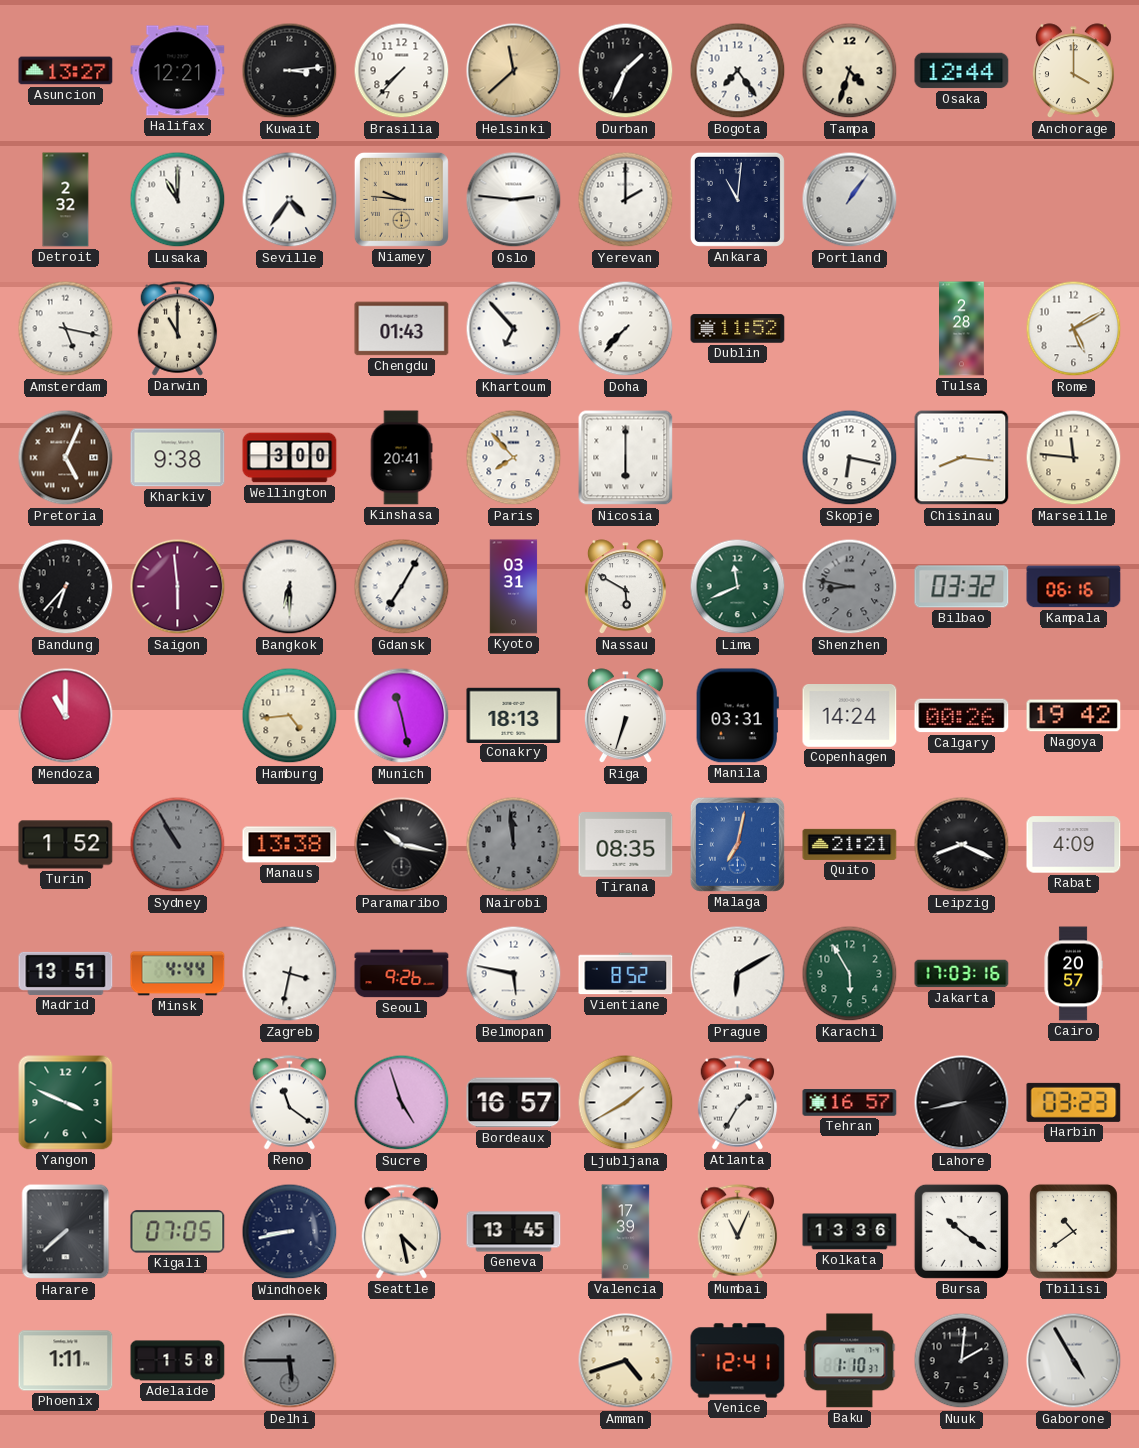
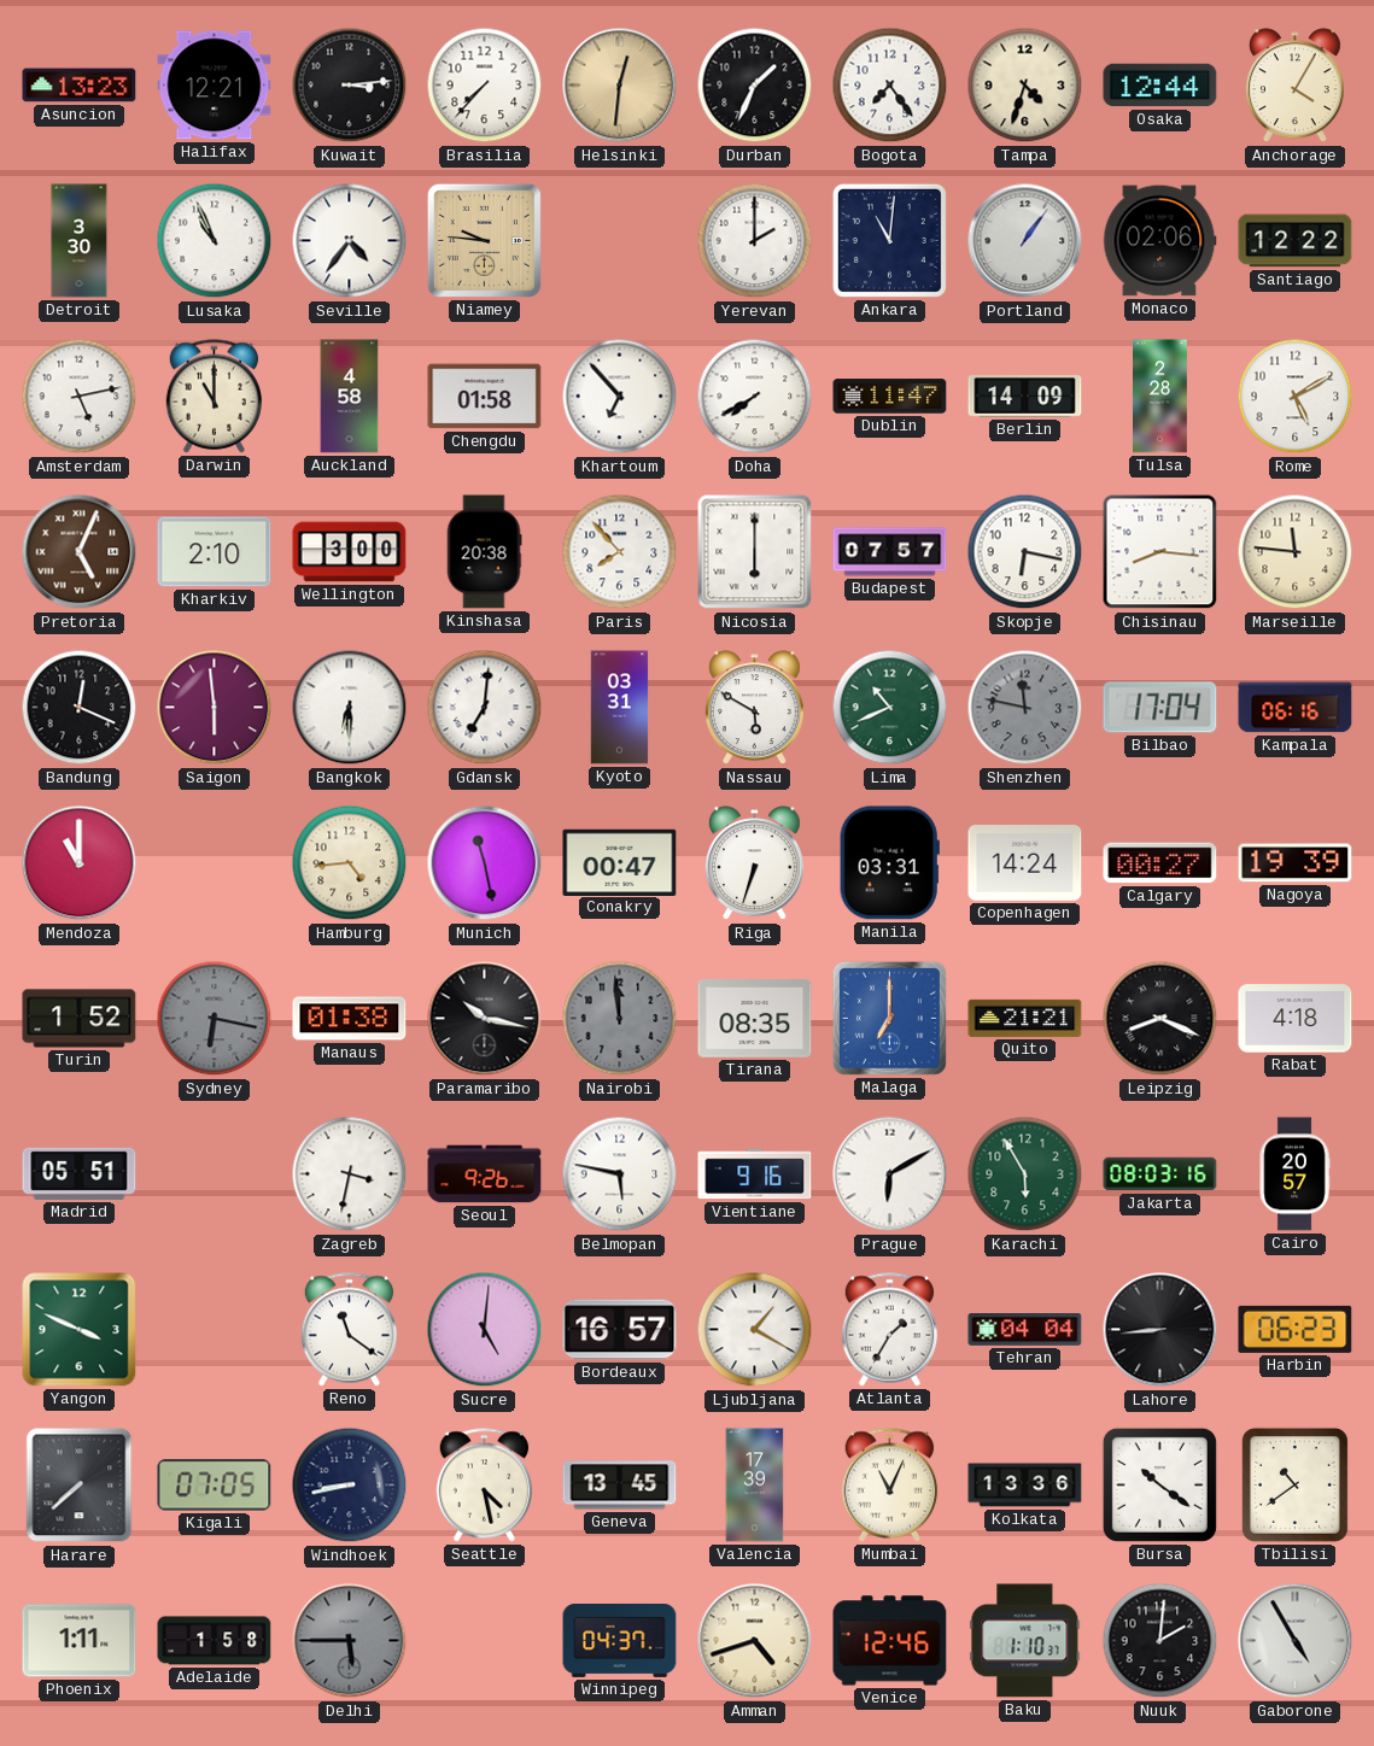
Asuncion: 13:27 -> 13:23 (80, 86)
Helsinki: 11:38 -> 12:31 (620, 86)
Anchorage: 4:00 -> 4:05 (1294, 86)
Detroit: 2:32 -> 3:30 (80, 241)
Lusaka: 11:00 -> 10:56 (215, 241)
Oslo: 2:46 -> none (514, 200)
Monaco: none -> 02:06 (1160, 241)
Santiago: none -> 12:22 (1296, 241)
Amsterdam: 5:17 -> 5:13 (80, 397)
Auckland: none -> 4:58 (350, 397)
Chengdu: 01:43 -> 01:58 (485, 397)
Doha: 7:37 -> 7:40 (755, 397)
Dublin: 11:52 -> 11:47 (890, 397)
Berlin: none -> 14:09 (1025, 397)
Kharkiv: 9:38 -> 2:10 (215, 552)
Kinshasa: 20:41 -> 20:38 (484, 552)
Budapest: none -> 07:57 (890, 552)
Bandung: 6:37 -> 12:19 (80, 708)
Gdansk: 7:05 -> 7:01 (485, 708)
Lima: 11:41 -> 10:41 (890, 708)
Shenzhen: 8:47 -> 11:47 (1025, 708)
Bilbao: 03:32 -> 17:04 (1160, 708)
Conakry: 18:13 -> 00:47 (620, 862)
Calgary: 00:26 -> 00:27 (1160, 863)
Nagoya: 19:42 -> 19:39 (1296, 863)
Sydney: 10:55 -> 6:17 (215, 1019)
Manaus: 13:38 -> 01:38 (350, 1019)
Malaga: 7:02 -> 7:00 (889, 1018)
Rabat: 4:09 -> 4:18 (1296, 1019)
Madrid: 13:51 -> 05:51 (80, 1173)
Minsk: 4:44 -> none (178, 974)
Vientiane: 8:52 -> 9:16 (755, 1174)
Jakarta: 17:03 -> 08:03 (1160, 1174)
Sucre: 4:57 -> 5:01 (485, 1330)
Ljubljana: 1:40 -> 1:20 (755, 1330)
Tehran: 16:57 -> 04:04 (1025, 1330)
Lahore: 8:43 -> 8:44 (1160, 1330)
Harbin: 03:23 -> 06:23 (1296, 1329)
Winnipeg: none -> 04:37 (620, 1640)
Venice: 12:41 -> 12:46 (890, 1641)
